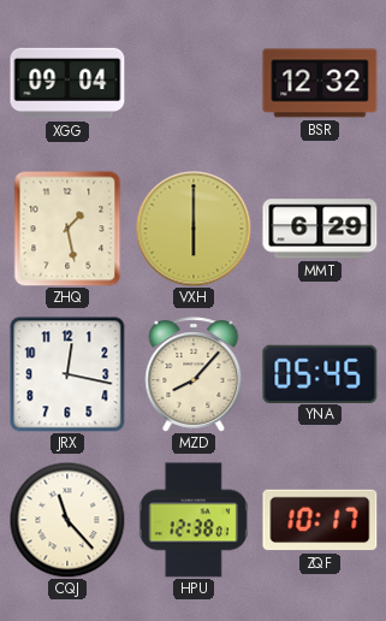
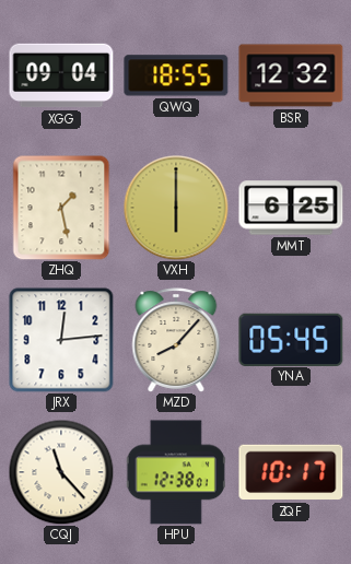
QWQ: none -> 18:55 (176, 75)
MMT: 6:29 -> 6:25 (291, 208)
JRX: 12:17 -> 12:14 (61, 340)
